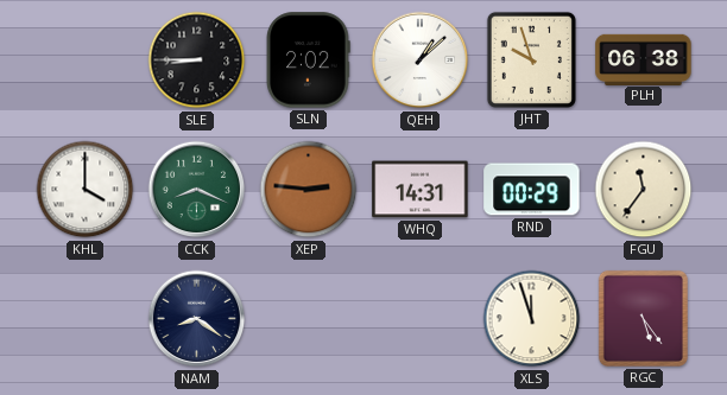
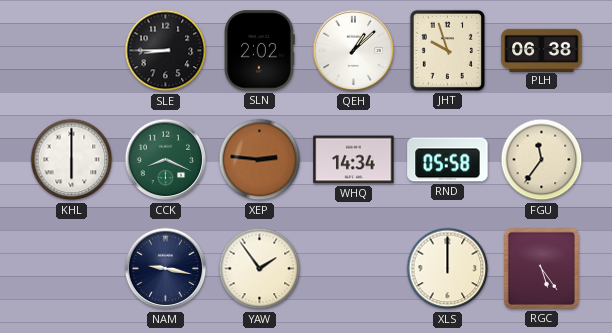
KHL: 4:00 -> 6:00 (72, 160)
WHQ: 14:31 -> 14:34 (354, 160)
RND: 00:29 -> 05:58 (448, 160)
NAM: 8:21 -> 9:17 (166, 269)
YAW: none -> 1:54 (260, 269)
XLS: 11:57 -> 12:00 (448, 269)
